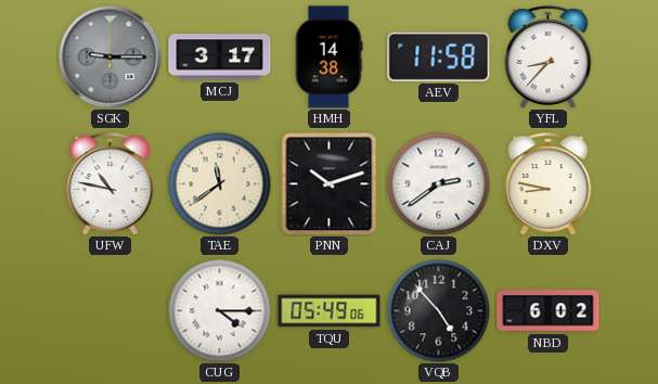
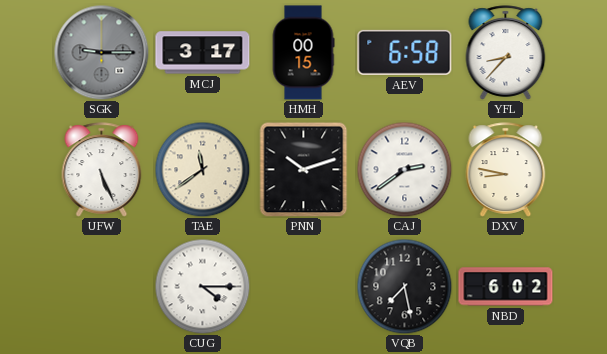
HMH: 14:38 -> 00:15 (303, 53)
AEV: 11:58 -> 6:58 (405, 52)
UFW: 10:47 -> 5:26 (102, 170)
TQU: 05:49 -> none (330, 311)
VQB: 4:53 -> 7:28 (404, 286)
